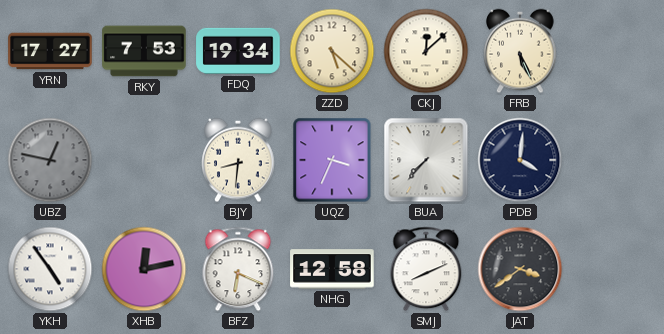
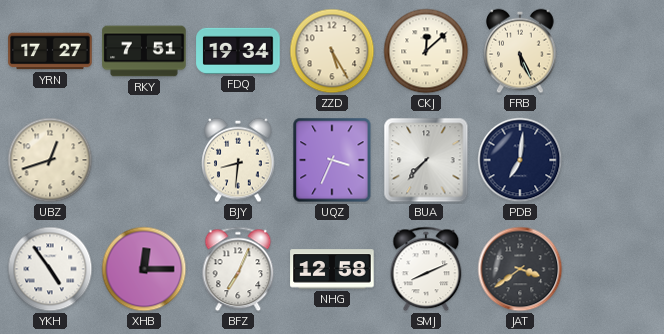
RKY: 7:53 -> 7:51 (144, 51)
ZZD: 5:22 -> 5:25 (332, 51)
UBZ: 12:47 -> 12:42 (50, 160)
UBZ dial: grey -> cream (50, 160)
PDB: 4:01 -> 7:01 (520, 160)
XHB: 12:13 -> 12:15 (144, 269)
BFZ: 6:19 -> 7:04 (238, 269)
